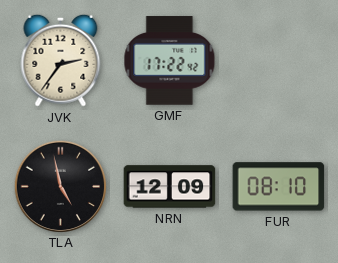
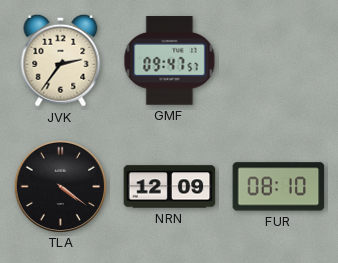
GMF: 17:22 -> 09:47 (170, 61)
TLA: 4:58 -> 4:21 (60, 186)
